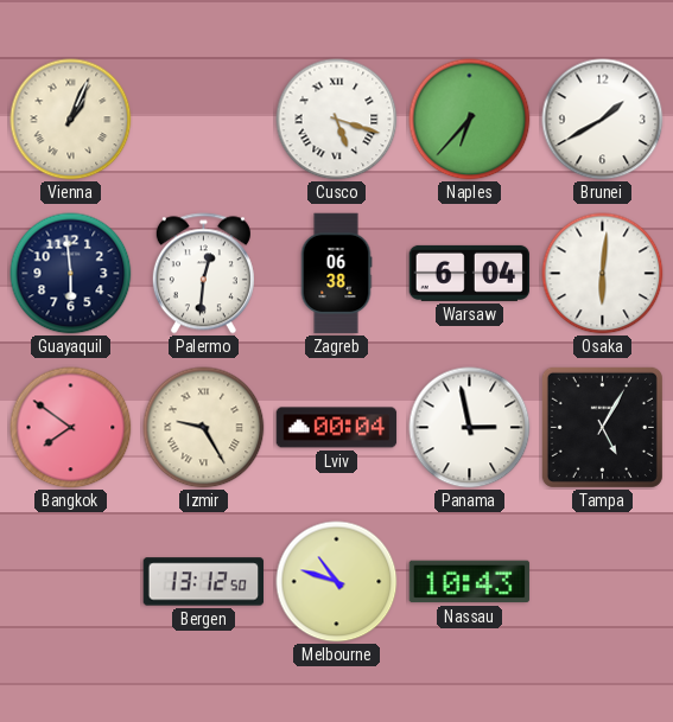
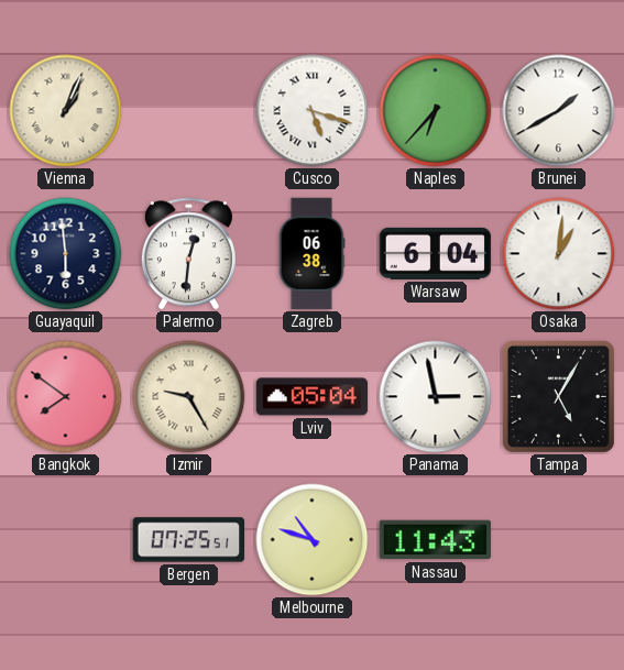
Osaka: 6:01 -> 1:01 (559, 254)
Lviv: 00:04 -> 05:04 (313, 397)
Bergen: 13:12 -> 07:25 (189, 540)
Nassau: 10:43 -> 11:43 (436, 540)
